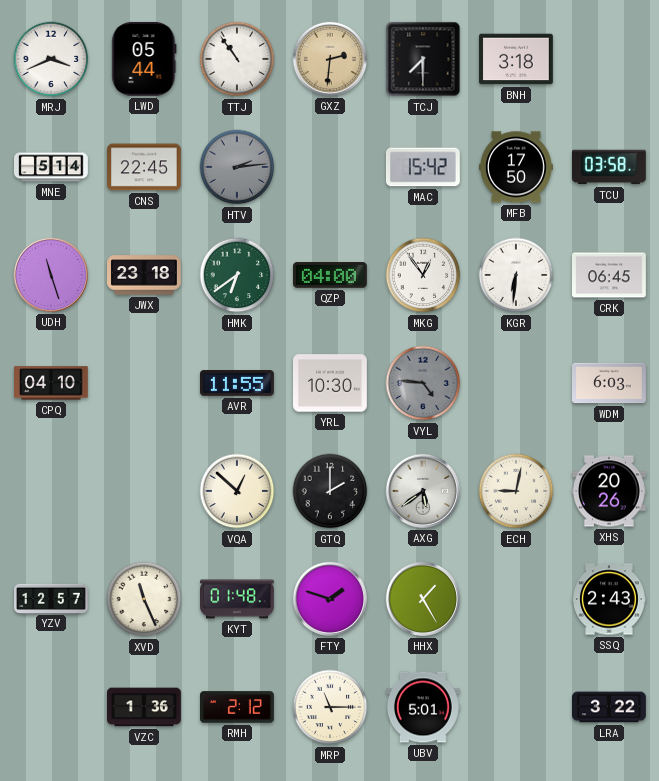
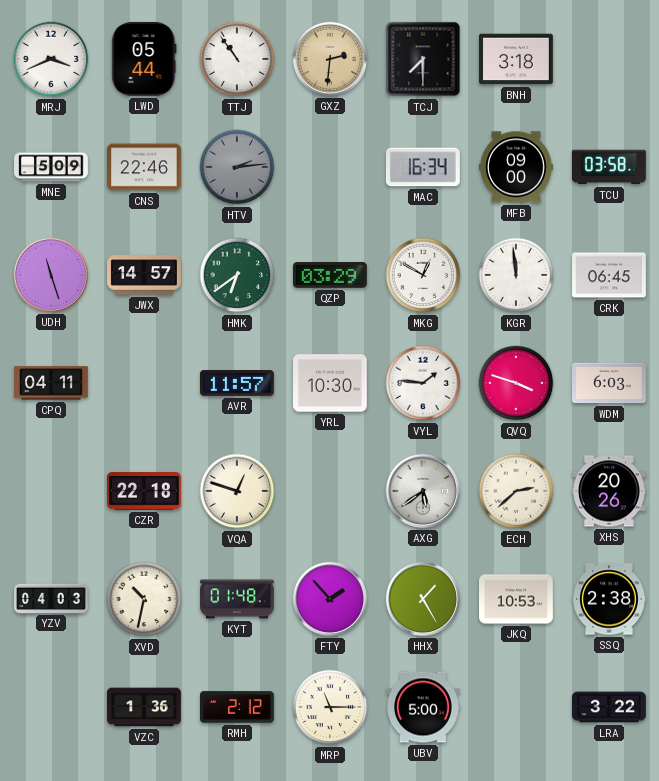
MNE: 5:14 -> 5:09 (52, 167)
CNS: 22:45 -> 22:46 (145, 167)
MAC: 15:42 -> 16:34 (423, 167)
MFB: 17:50 -> 09:00 (517, 167)
JWX: 23:18 -> 14:57 (145, 275)
QZP: 04:00 -> 03:29 (331, 275)
MKG: 12:54 -> 12:50 (423, 275)
KGR: 6:31 -> 11:59 (516, 275)
CPQ: 04:10 -> 04:11 (52, 383)
AVR: 11:55 -> 11:57 (238, 383)
VYL: 4:46 -> 1:46 (423, 383)
VYL dial: grey -> white (423, 383)
QVQ: none -> 3:48 (516, 383)
CZR: none -> 22:18 (145, 492)
VQA: 12:52 -> 12:48 (237, 491)
GTQ: 2:00 -> none (330, 491)
ECH: 9:02 -> 2:38 (516, 491)
YZV: 12:57 -> 04:03 (52, 598)
XVD: 11:26 -> 10:32 (144, 599)
FTY: 1:48 -> 1:53 (330, 599)
JKQ: none -> 10:53 (517, 599)
SSQ: 2:43 -> 2:38 (610, 599)
UBV: 5:01 -> 5:00 (424, 707)
